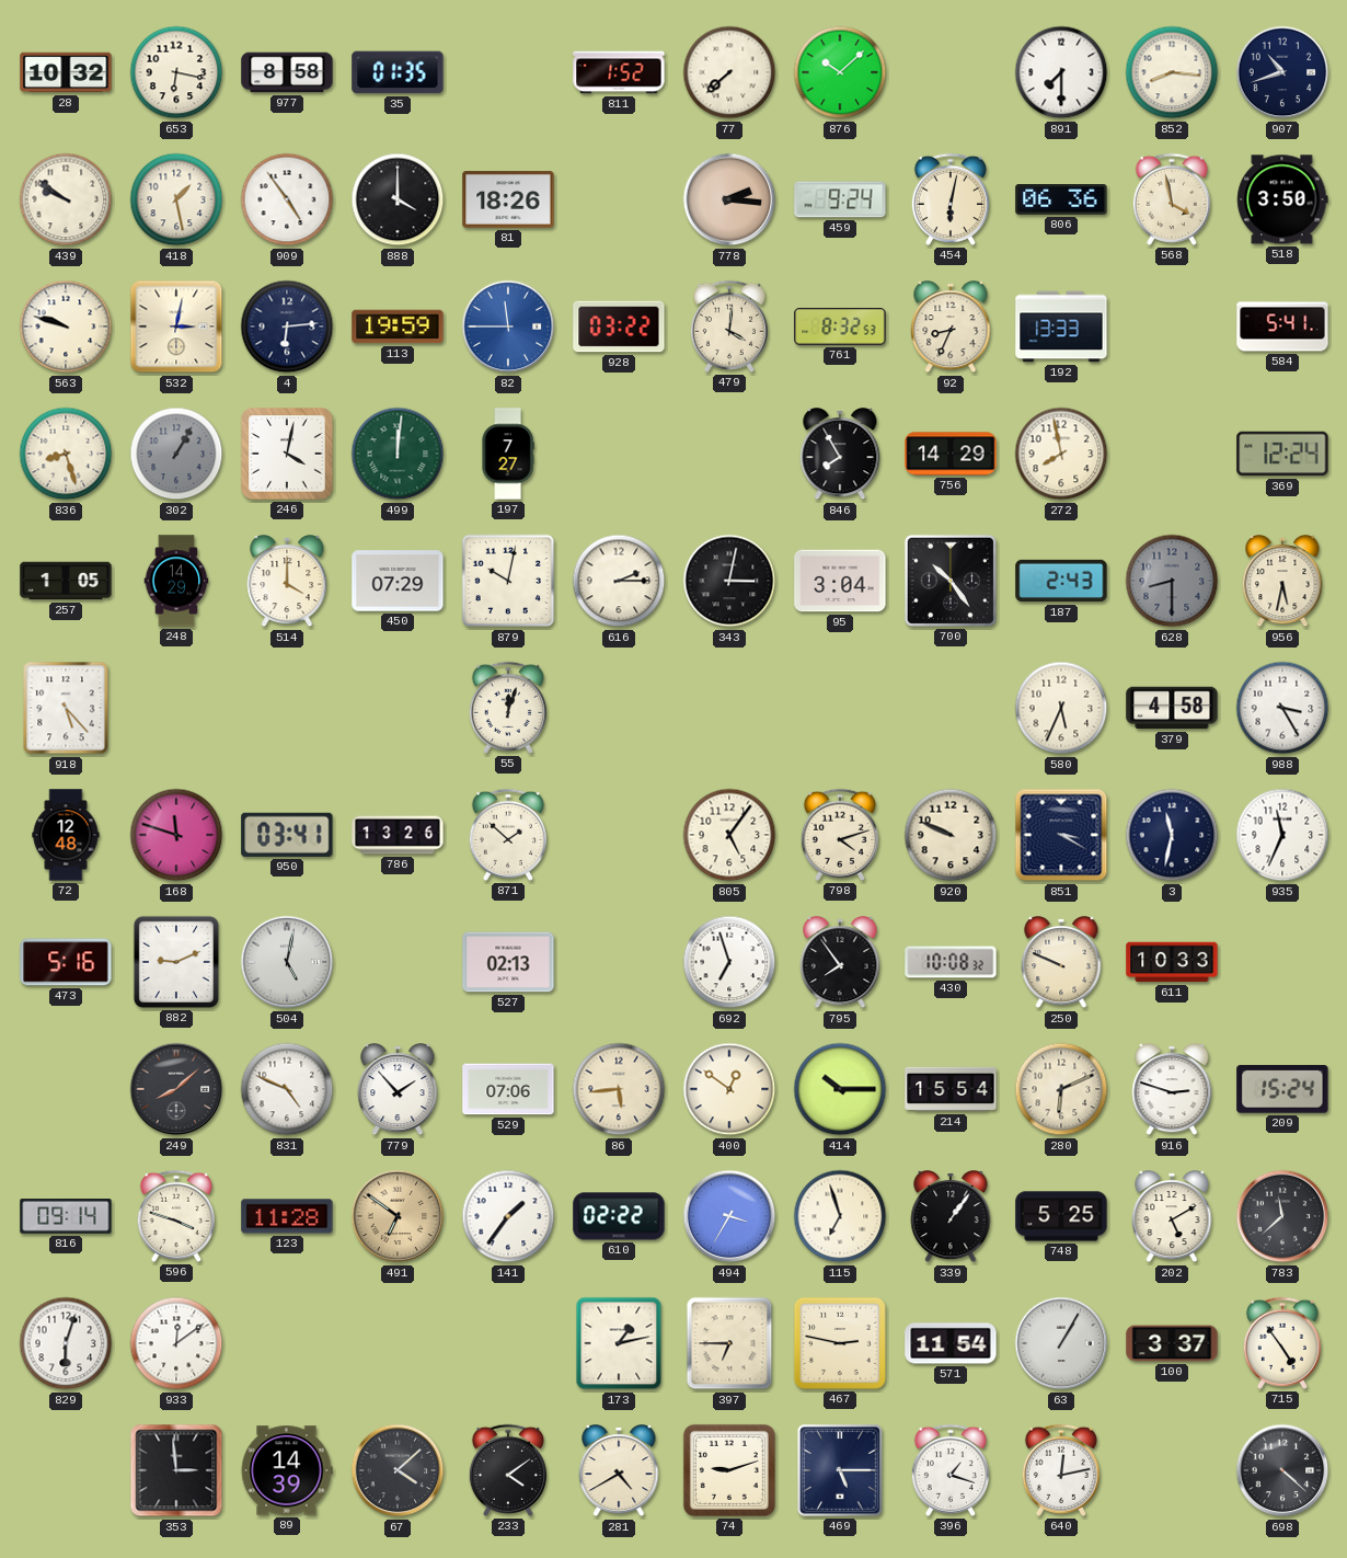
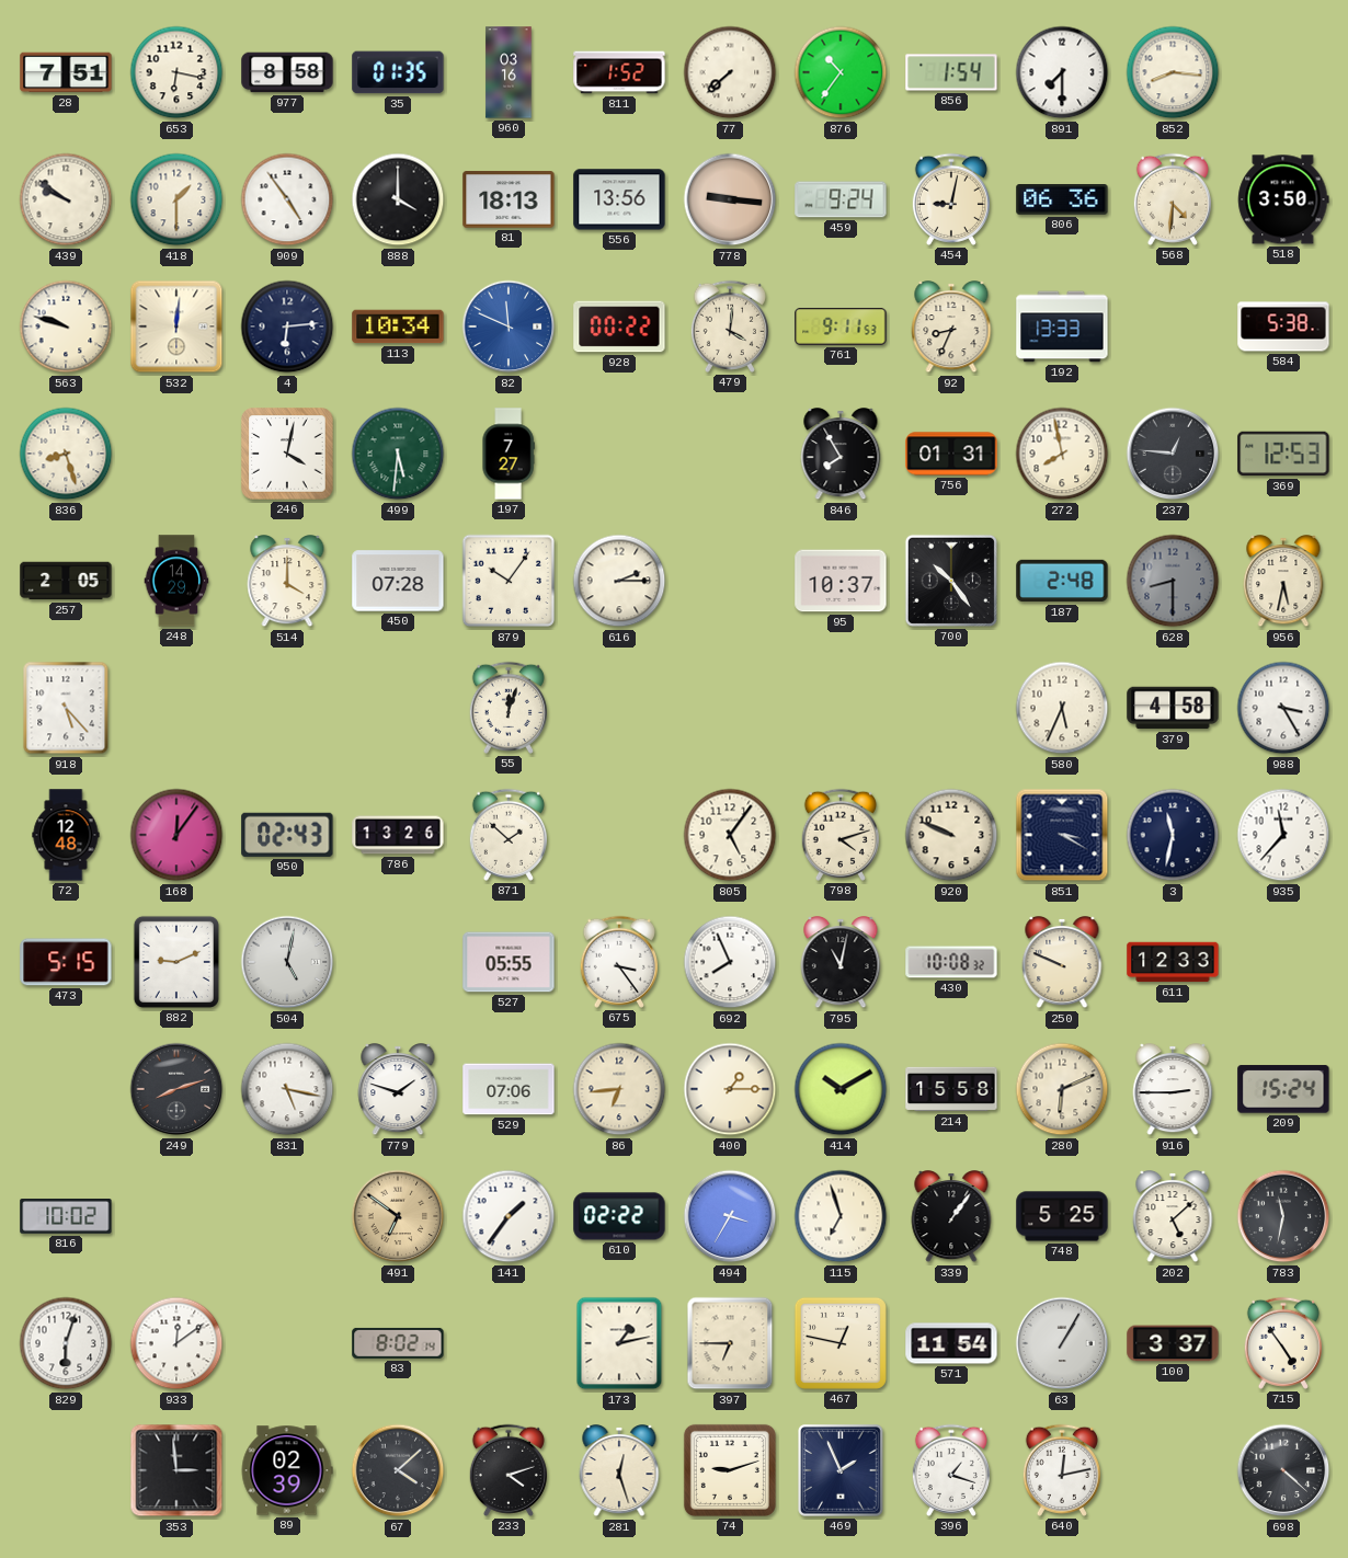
28: 10:32 -> 7:51 (66, 72)
960: none -> 03:16 (509, 72)
876: 10:08 -> 10:36 (841, 72)
856: none -> 1:54 (951, 72)
907: 10:42 -> none (1282, 72)
418: 1:28 -> 1:30 (176, 199)
81: 18:26 -> 18:13 (509, 199)
556: none -> 13:56 (619, 199)
778: 2:16 -> 9:16 (730, 199)
454: 6:02 -> 9:02 (951, 199)
568: 3:58 -> 4:31 (1173, 199)
532: 3:02 -> 12:01 (176, 327)
113: 19:59 -> 10:34 (398, 327)
82: 11:45 -> 11:49 (509, 327)
928: 03:22 -> 00:22 (619, 327)
761: 8:32 -> 9:11 (841, 327)
584: 5:41 -> 5:38 (1283, 327)
302: 1:05 -> none (176, 454)
499: 12:01 -> 5:31 (398, 454)
756: 14:29 -> 01:31 (951, 454)
237: none -> 12:46 (1173, 454)
369: 12:24 -> 12:53 (1283, 454)
257: 1:05 -> 2:05 (66, 581)
450: 07:29 -> 07:28 (398, 581)
879: 10:02 -> 10:06 (509, 581)
343: 3:02 -> none (729, 581)
95: 3:04 -> 10:37 (841, 581)
187: 2:43 -> 2:48 (1062, 581)
168: 11:48 -> 12:06 (176, 835)
950: 03:41 -> 02:43 (287, 835)
935: 11:34 -> 11:37 (1283, 835)
473: 5:16 -> 5:15 (66, 962)
527: 02:13 -> 05:55 (509, 962)
675: none -> 3:24 (619, 962)
692: 6:57 -> 7:56 (730, 962)
795: 7:54 -> 11:02 (841, 963)
611: 10:33 -> 12:33 (1173, 962)
249: 8:08 -> 8:12 (176, 1089)
831: 4:49 -> 5:17 (287, 1089)
779: 1:53 -> 1:48 (398, 1090)
86: 5:44 -> 6:44 (619, 1089)
400: 12:51 -> 1:15 (730, 1089)
414: 10:15 -> 10:10 (841, 1089)
214: 15:54 -> 15:58 (951, 1089)
916: 2:48 -> 2:45 (1173, 1090)
816: 09:14 -> 10:02 (66, 1217)
596: 3:48 -> none (176, 1216)
123: 11:28 -> none (287, 1216)
202: 5:10 -> 5:08 (1173, 1217)
783: 11:38 -> 11:32 (1283, 1216)
83: none -> 8:02 (398, 1343)
467: 2:47 -> 12:47 (841, 1343)
89: 14:39 -> 02:39 (287, 1470)
233: 4:09 -> 4:12 (509, 1470)
281: 4:40 -> 12:27 (619, 1471)
469: 5:15 -> 1:56 (842, 1471)
